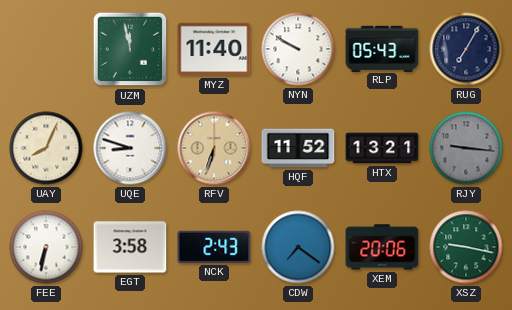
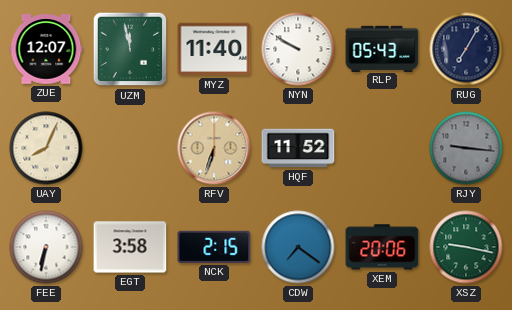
ZUE: none -> 12:07 (46, 49)
UQE: 8:48 -> none (130, 148)
HTX: 13:21 -> none (382, 148)
NCK: 2:43 -> 2:15 (214, 247)
